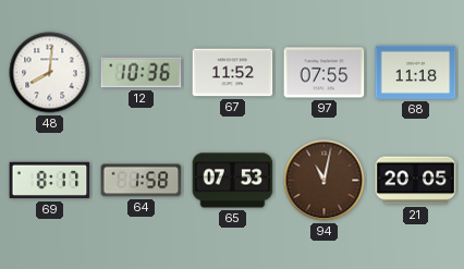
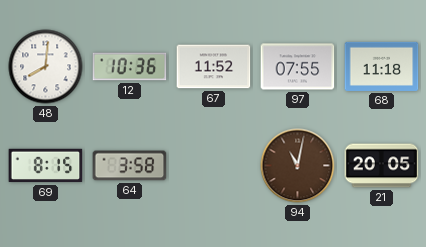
69: 8:17 -> 8:15 (46, 166)
64: 1:58 -> 3:58 (130, 166)
65: 07:53 -> none (233, 181)
